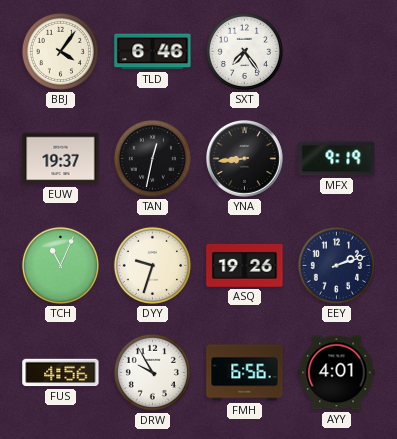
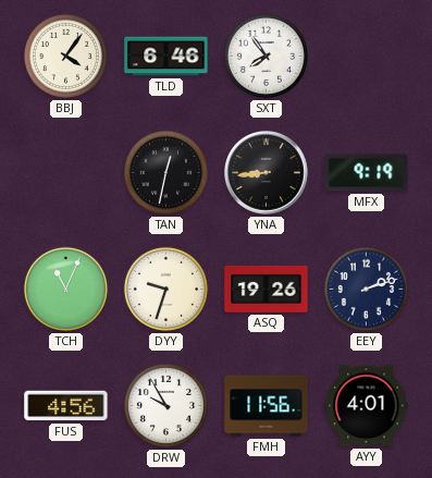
SXT: 7:24 -> 7:54 (266, 56)
EUW: 19:37 -> none (61, 159)
FMH: 6:56 -> 11:56 (267, 406)
